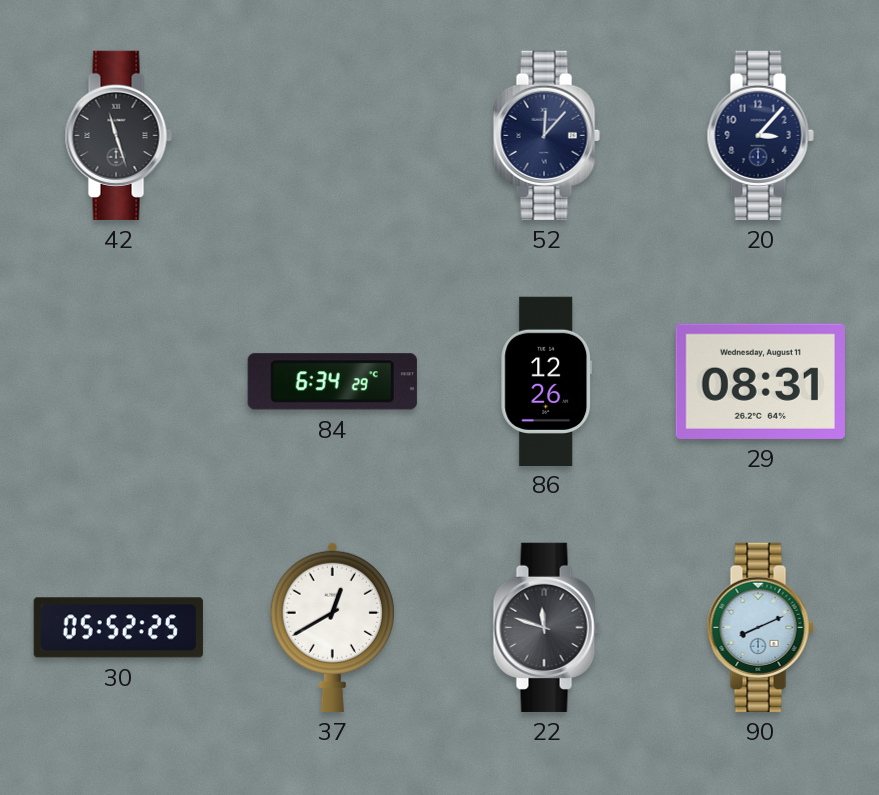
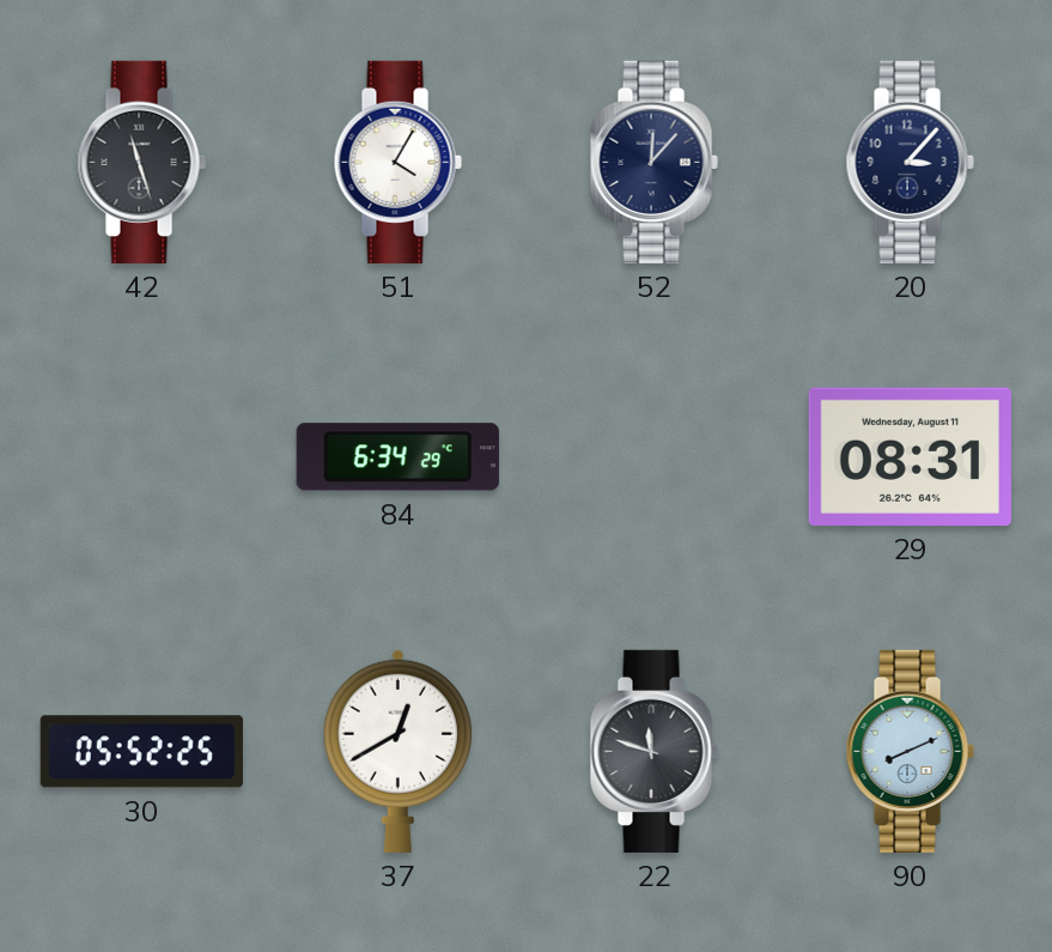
51: none -> 4:05 (397, 162)
86: 12:26 -> none (547, 381)
